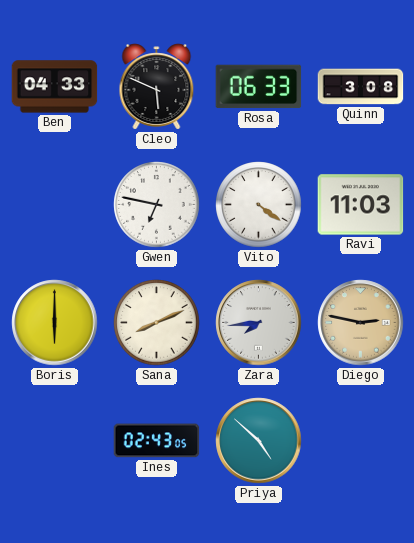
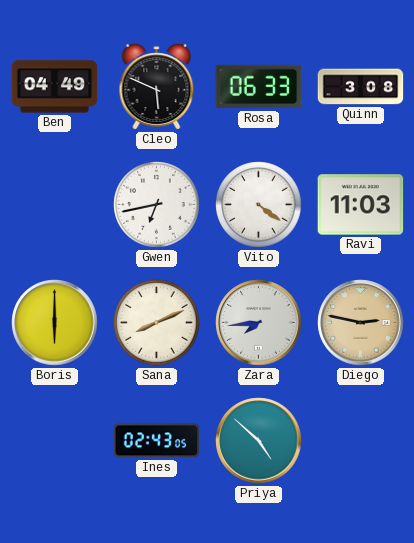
Ben: 04:33 -> 04:49 (55, 87)
Gwen: 6:47 -> 6:43 (157, 205)
